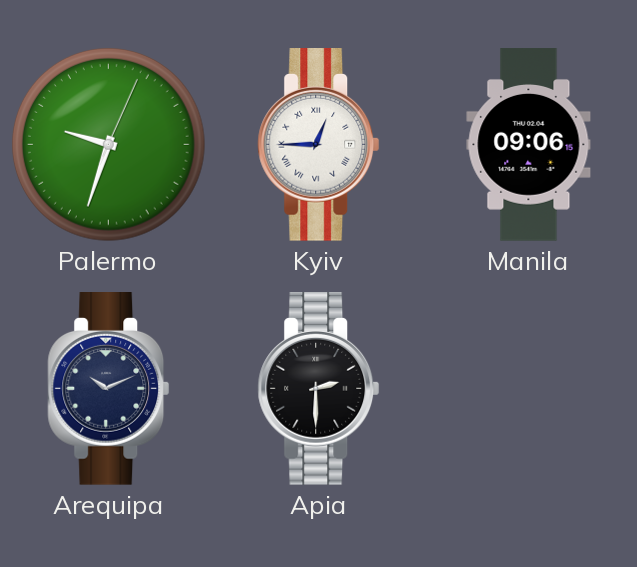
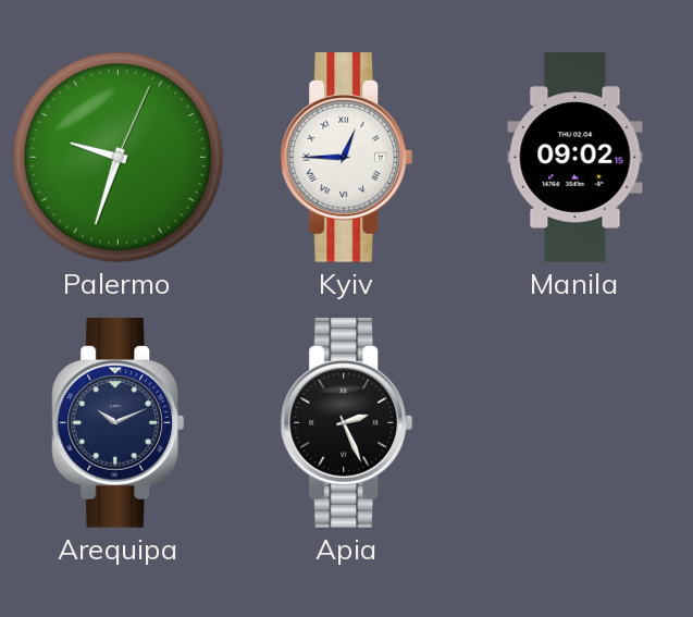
Manila: 09:06 -> 09:02 (576, 158)
Apia: 2:30 -> 2:26 (347, 423)
